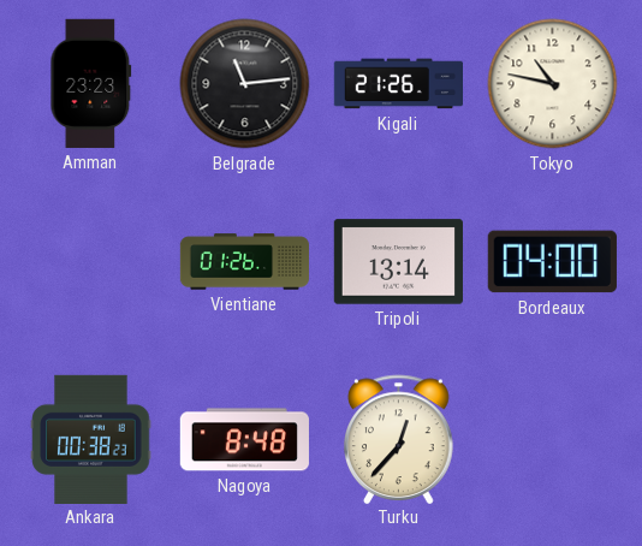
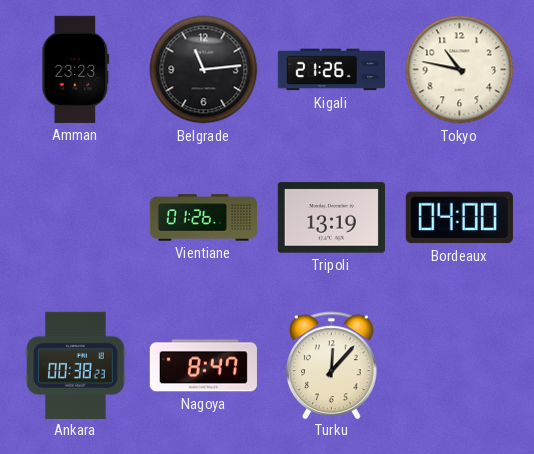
Tripoli: 13:14 -> 13:19 (331, 218)
Nagoya: 8:48 -> 8:47 (203, 366)
Turku: 12:37 -> 12:07 (332, 365)
